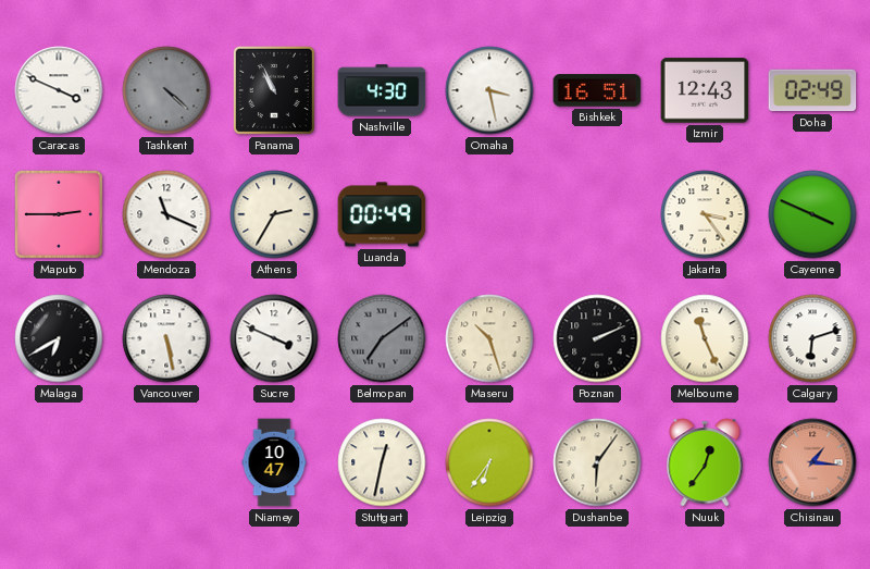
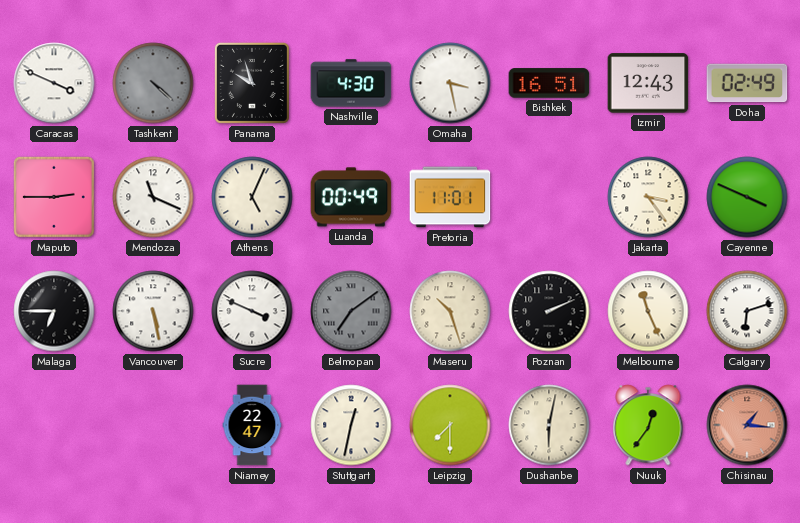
Panama: 10:56 -> 9:57 (252, 83)
Athens: 2:35 -> 5:04 (252, 197)
Pretoria: none -> 11:01 (450, 197)
Malaga: 6:40 -> 6:45 (54, 311)
Niamey: 10:47 -> 22:47 (252, 425)
Leipzig: 6:36 -> 7:30 (450, 425)
Dushanbe: 6:06 -> 6:02 (549, 425)
